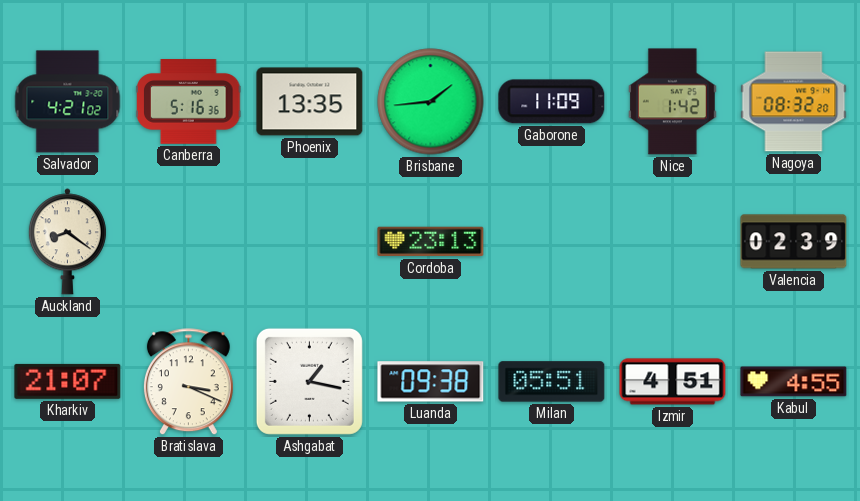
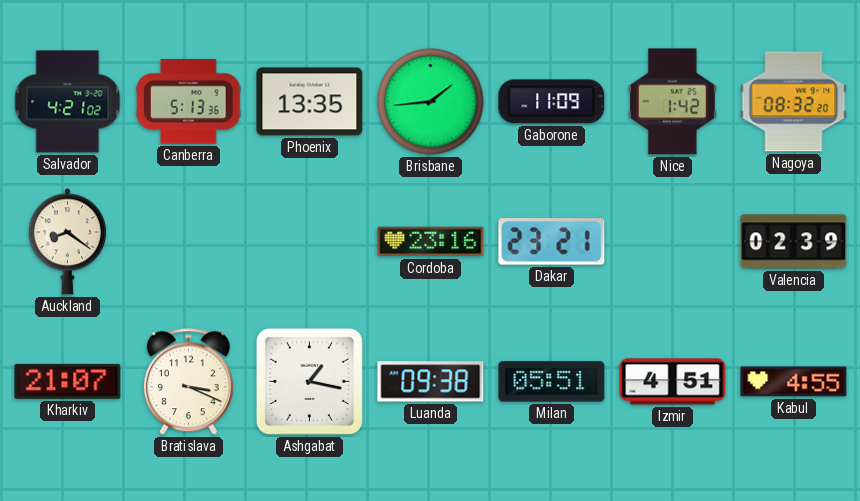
Canberra: 5:16 -> 5:13 (189, 102)
Cordoba: 23:13 -> 23:16 (431, 242)
Dakar: none -> 23:21 (552, 242)
